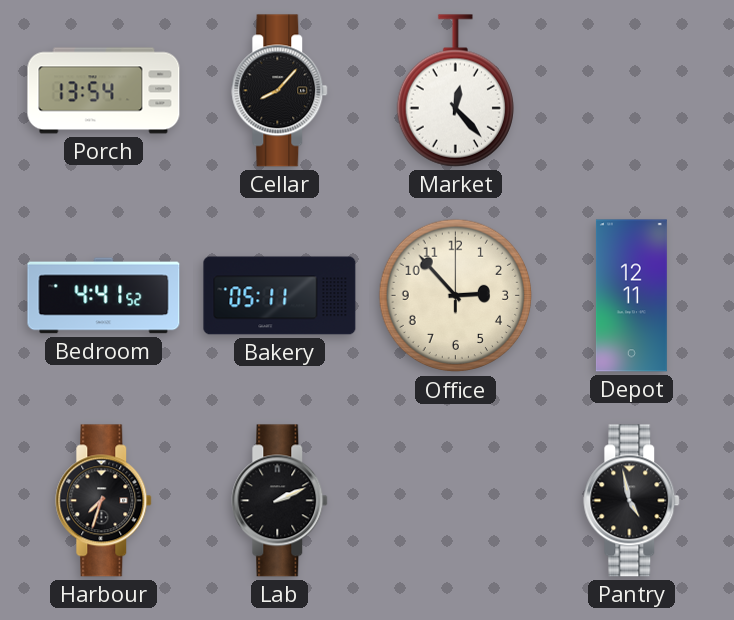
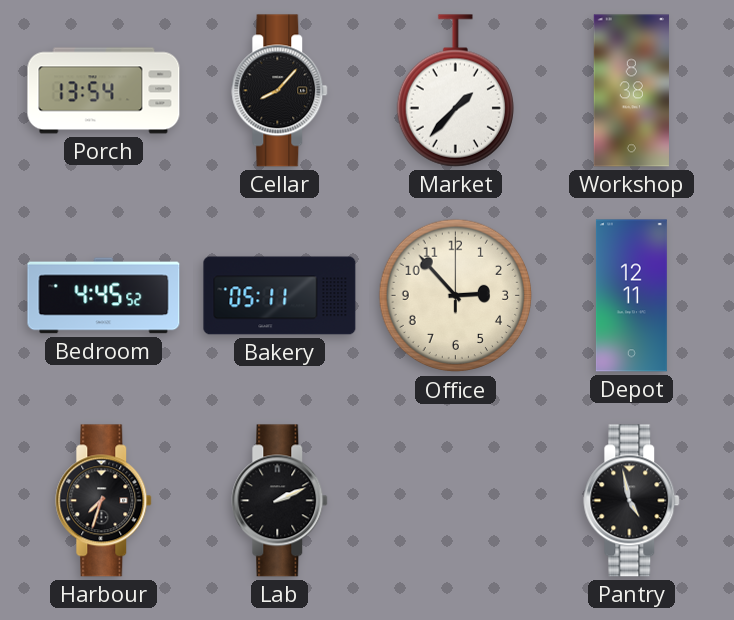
Market: 12:23 -> 1:37 (455, 91)
Workshop: none -> 8:38 (631, 91)
Bedroom: 4:41 -> 4:45 (104, 296)
